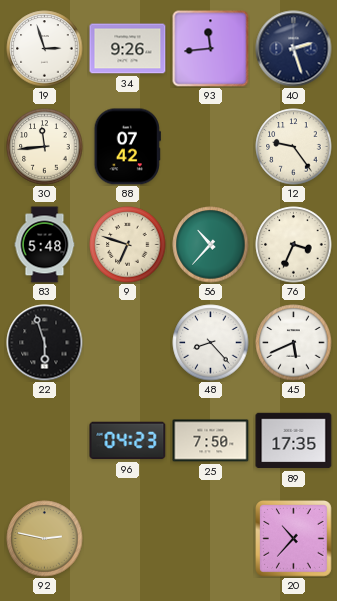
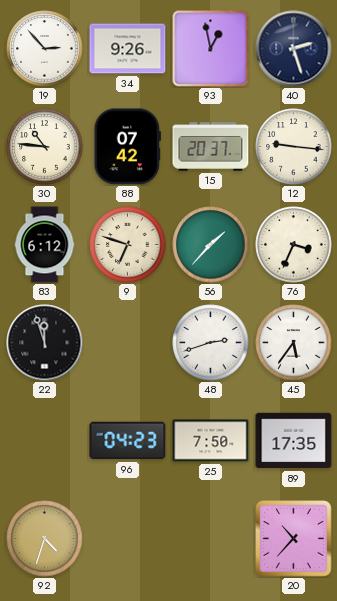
19: 2:57 -> 2:53 (45, 49)
93: 11:44 -> 12:58 (211, 49)
30: 11:44 -> 10:46 (45, 147)
15: none -> 20:37 (211, 147)
12: 9:24 -> 9:16 (294, 147)
83: 5:48 -> 6:12 (45, 245)
56: 10:37 -> 1:37 (211, 245)
22: 5:57 -> 11:57 (45, 343)
48: 8:23 -> 2:42 (211, 343)
45: 5:41 -> 5:36 (294, 343)
92: 2:47 -> 4:33 (45, 539)
